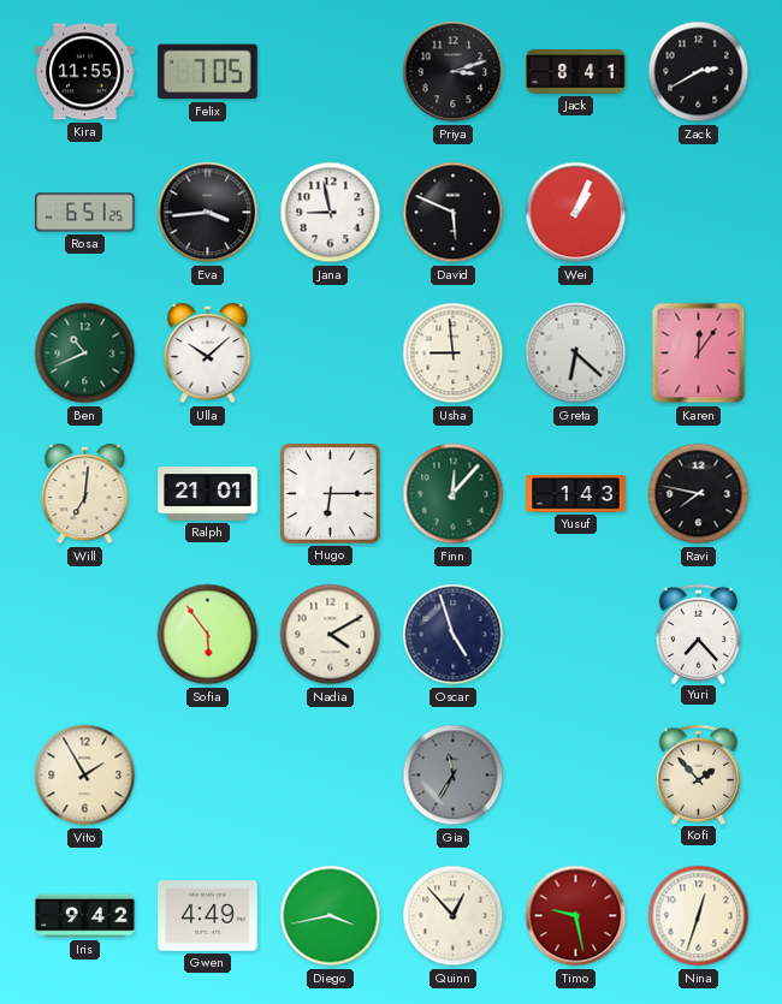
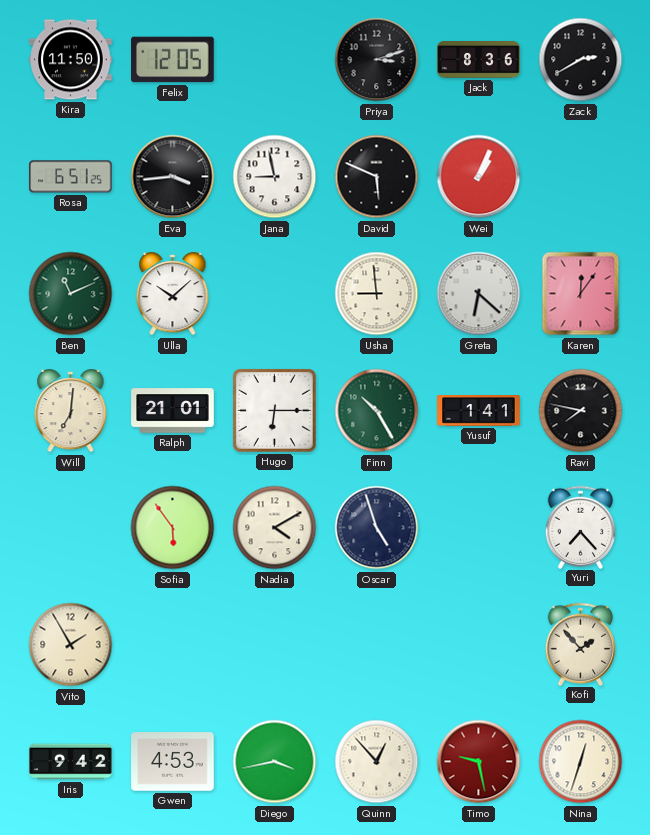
Kira: 11:55 -> 11:50 (71, 60)
Felix: 7:05 -> 12:05 (173, 60)
Jack: 8:41 -> 8:36 (479, 60)
Ben: 10:41 -> 11:11 (71, 294)
Finn: 12:07 -> 10:25 (377, 411)
Yusuf: 1:43 -> 1:41 (479, 411)
Gia: 11:35 -> none (454, 776)
Gwen: 4:49 -> 4:53 (173, 762)
